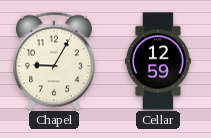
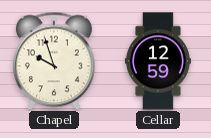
Chapel: 9:05 -> 9:57 (54, 61)
